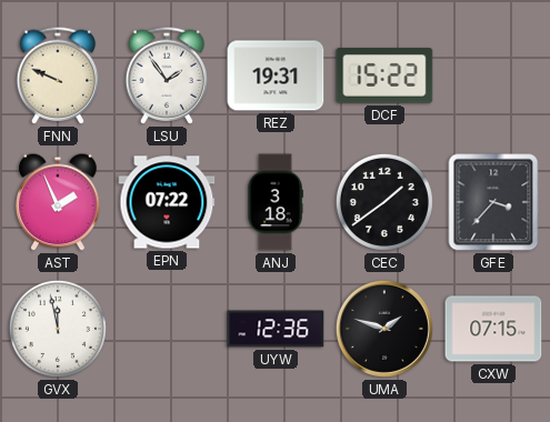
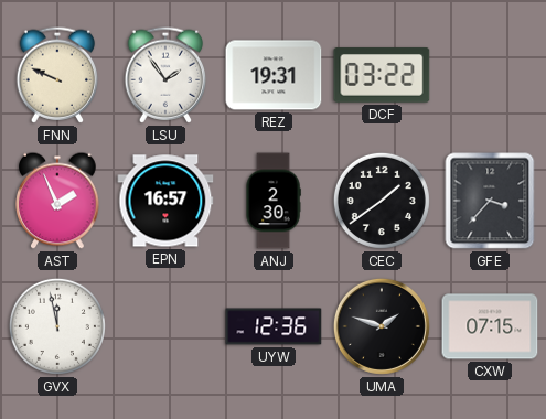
DCF: 15:22 -> 03:22 (382, 75)
EPN: 07:22 -> 16:57 (165, 201)
ANJ: 3:18 -> 2:30 (274, 201)
